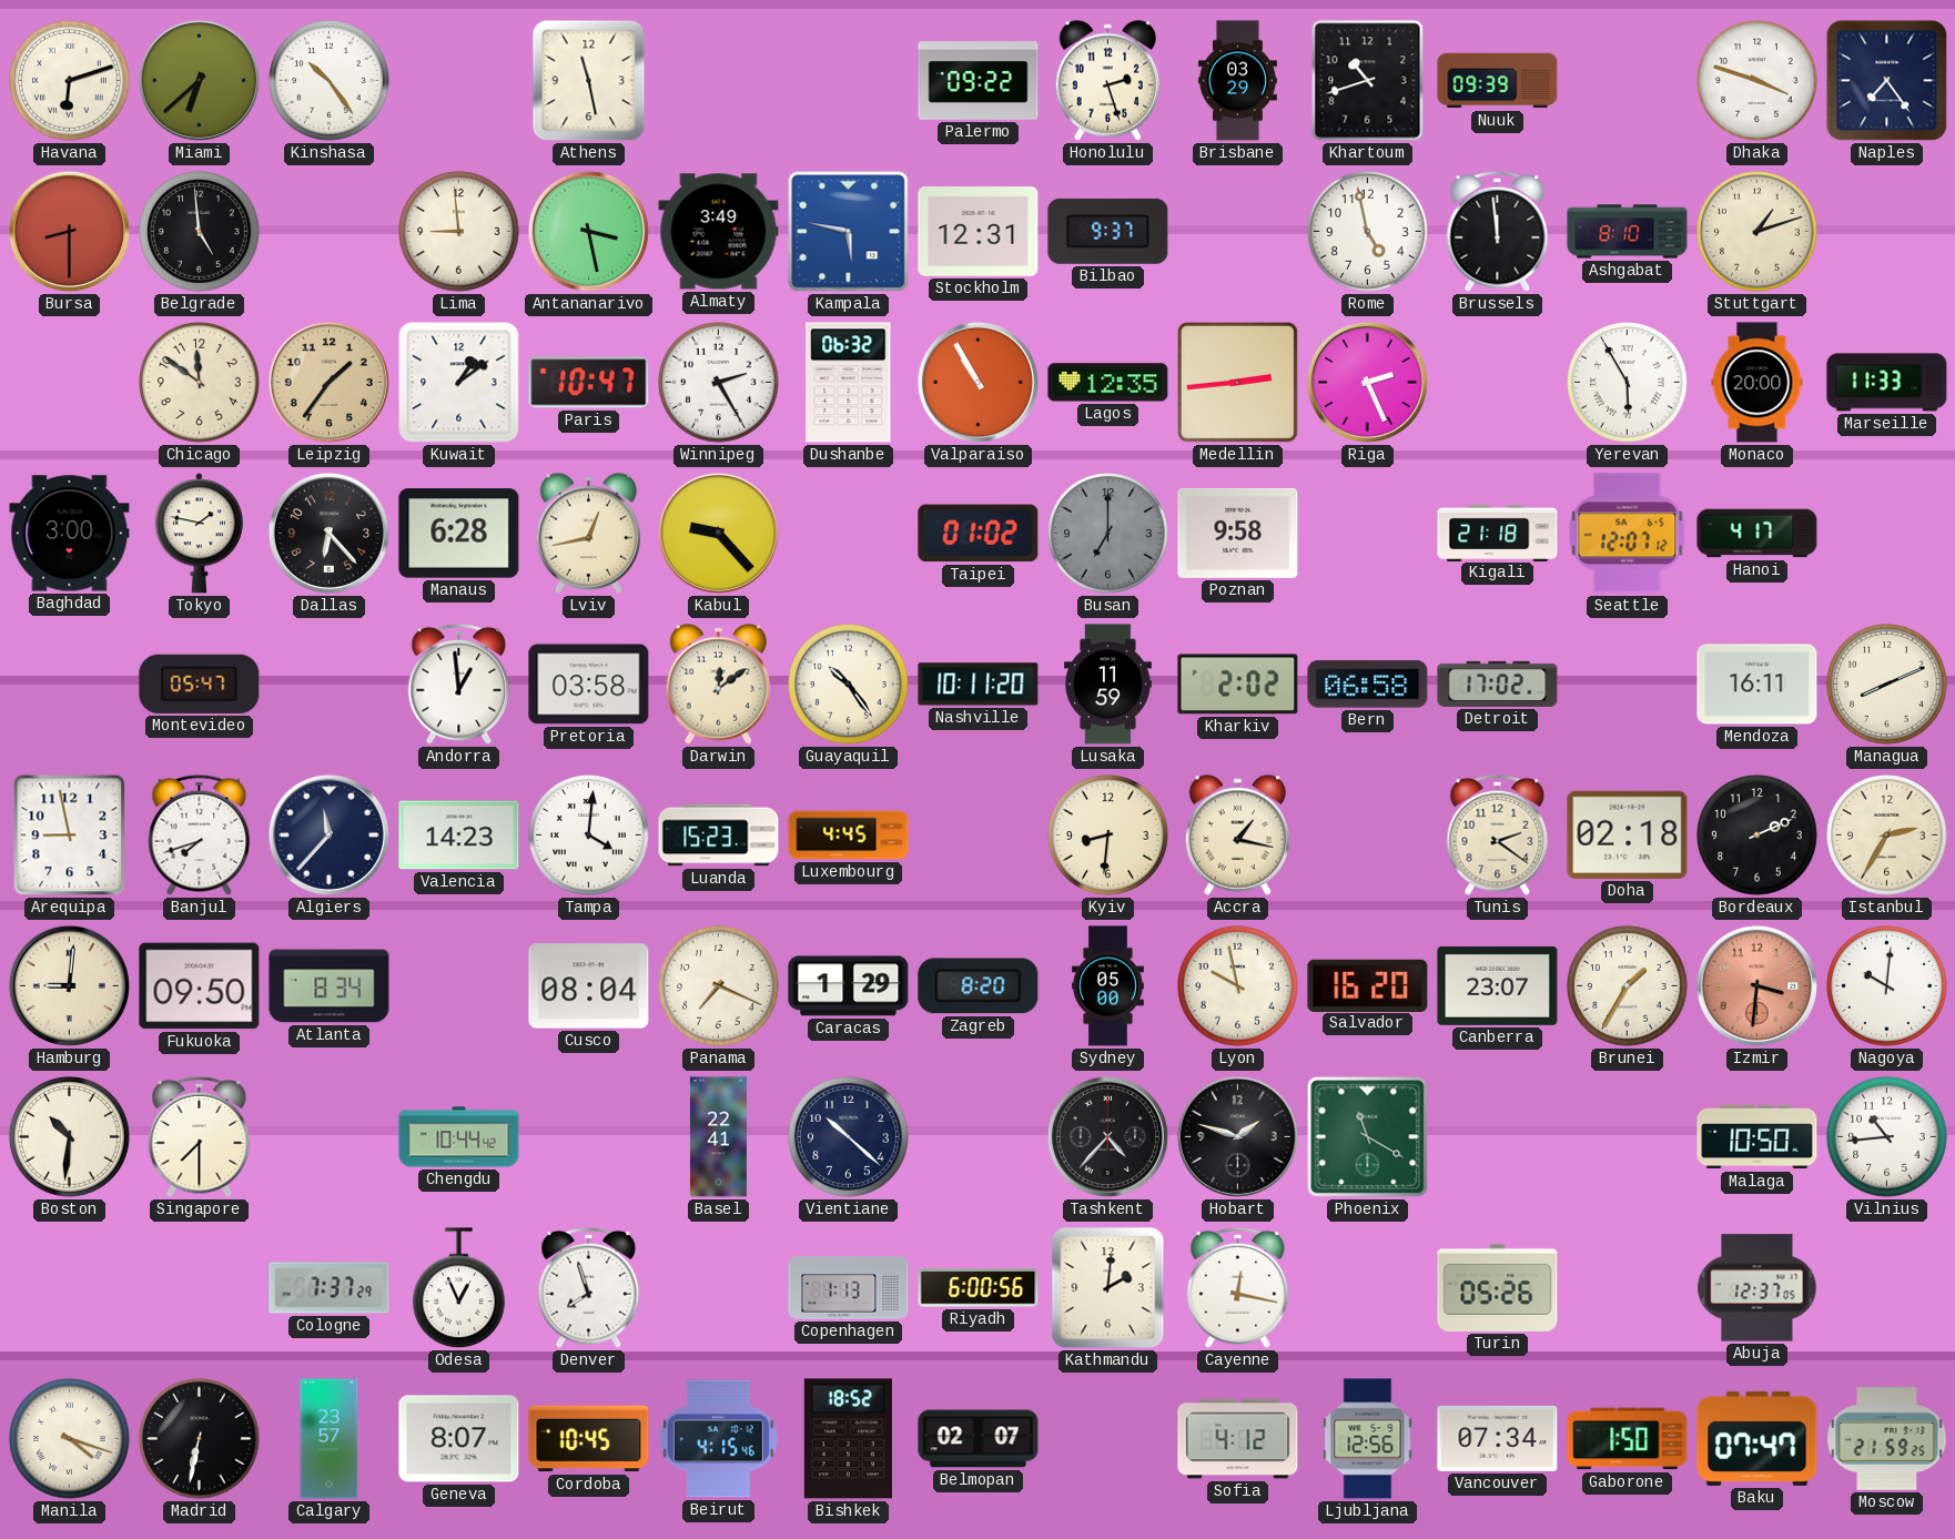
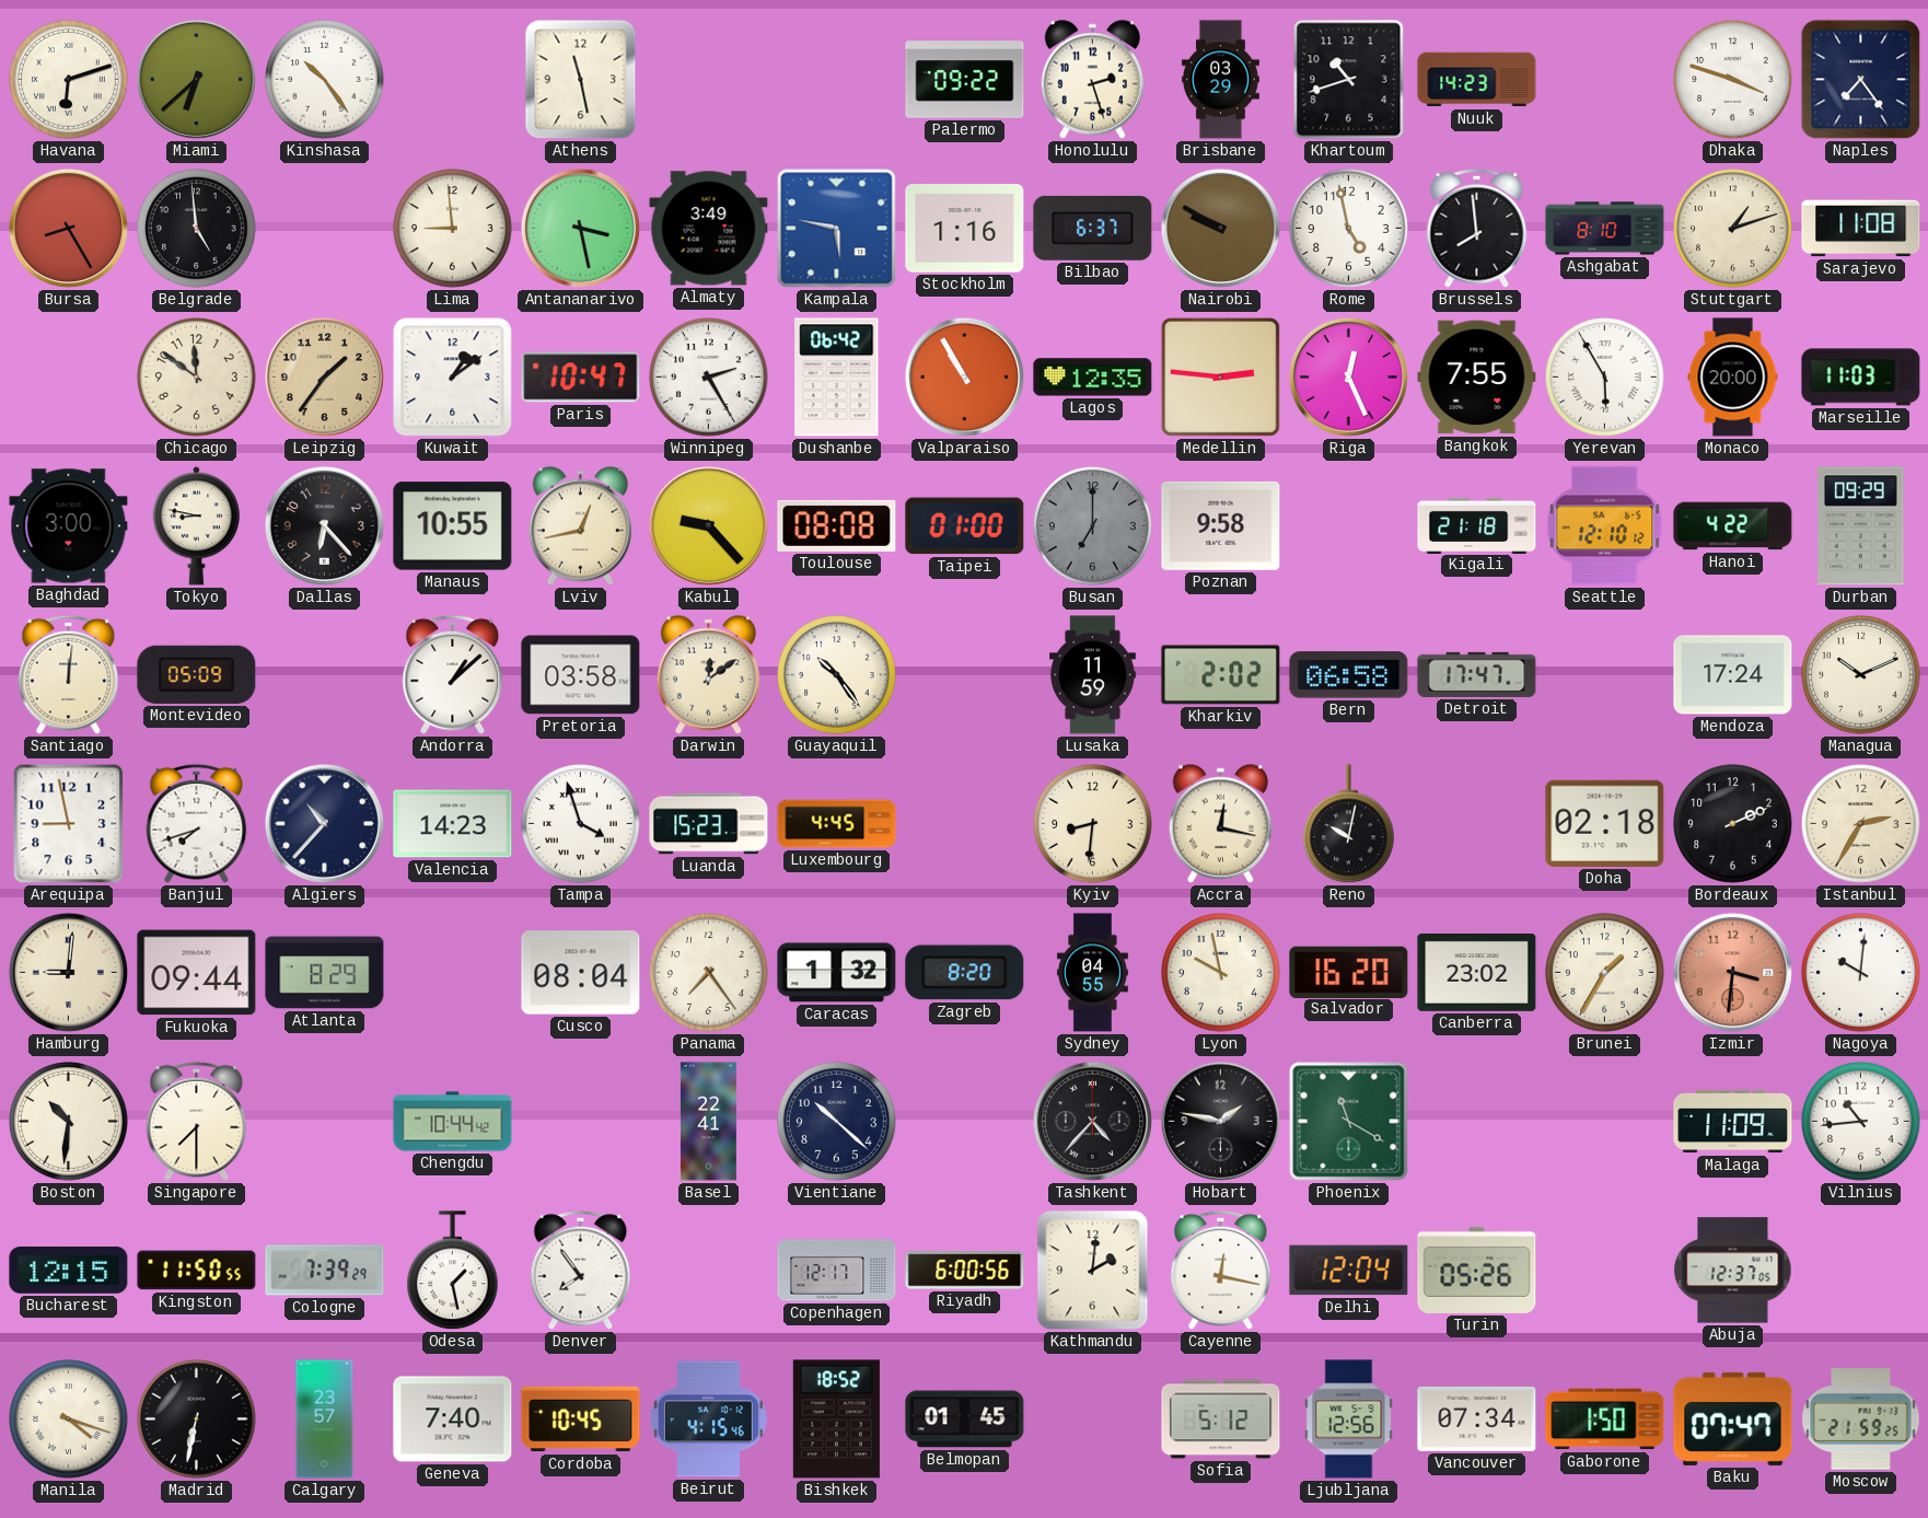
Nuuk: 09:39 -> 14:23 (1477, 80)
Bursa: 8:30 -> 8:25 (68, 228)
Stockholm: 12:31 -> 1:16 (965, 229)
Bilbao: 9:37 -> 6:37 (1093, 228)
Nairobi: none -> 9:50 (1220, 228)
Brussels: 11:59 -> 7:59 (1477, 228)
Sarajevo: none -> 11:08 (1861, 229)
Dushanbe: 06:32 -> 06:42 (837, 378)
Medellin: 2:44 -> 2:46 (1220, 376)
Riga: 2:26 -> 12:26 (1348, 376)
Bangkok: none -> 7:55 (1477, 378)
Marseille: 11:33 -> 11:03 (1861, 378)
Tokyo: 1:47 -> 8:47 (196, 526)
Manaus: 6:28 -> 10:55 (453, 526)
Toulouse: none -> 08:08 (837, 525)
Taipei: 01:02 -> 01:00 (965, 526)
Seattle: 12:07 -> 12:10 (1605, 526)
Hanoi: 4:17 -> 4:22 (1733, 526)
Durban: none -> 09:29 (1861, 526)
Santiago: none -> 12:01 (69, 674)
Montevideo: 05:47 -> 05:09 (197, 674)
Andorra: 12:59 -> 1:08 (453, 674)
Nashville: 10:11 -> none (979, 685)
Detroit: 17:02 -> 17:47 (1477, 674)
Mendoza: 16:11 -> 17:24 (1733, 675)
Managua: 8:11 -> 10:11 (1861, 675)
Algiers: 11:37 -> 10:37 (324, 823)
Tampa: 4:01 -> 3:57 (581, 824)
Accra: 1:17 -> 12:17 (1220, 823)
Reno: none -> 10:02 (1349, 824)
Tunis: 2:21 -> none (1498, 834)
Fukuoka: 09:50 -> 09:44 (197, 973)
Atlanta: 8:34 -> 8:29 (325, 973)
Panama: 7:19 -> 7:24 (709, 973)
Caracas: 1:29 -> 1:32 (837, 973)
Sydney: 05:00 -> 04:55 (1092, 973)
Canberra: 23:07 -> 23:02 (1477, 972)
Hobart: 1:48 -> 1:47 (1220, 1121)
Malaga: 10:50 -> 11:09 (1733, 1122)
Bucharest: none -> 12:15 (69, 1270)
Kingston: none -> 11:50 (197, 1271)
Cologne: 7:37 -> 7:39 (325, 1271)
Odesa: 12:56 -> 1:28 (453, 1271)
Denver: 7:57 -> 7:54 (581, 1270)
Copenhagen: 1:13 -> 12:17 (837, 1271)
Delhi: none -> 12:04 (1349, 1271)
Geneva: 8:07 -> 7:40 (453, 1419)
Belmopan: 02:07 -> 01:45 (965, 1419)
Sofia: 4:12 -> 5:12 (1221, 1419)
